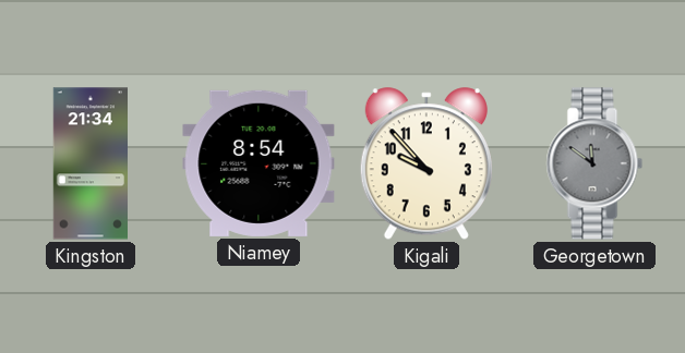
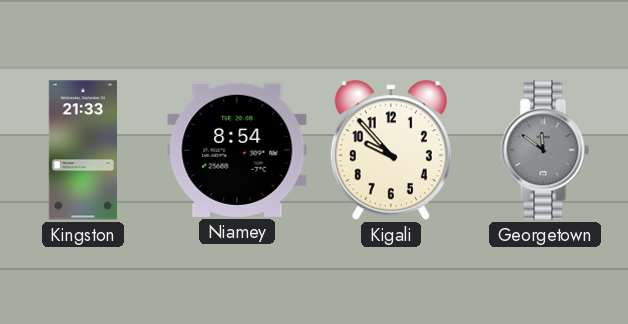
Kingston: 21:34 -> 21:33 (82, 150)
